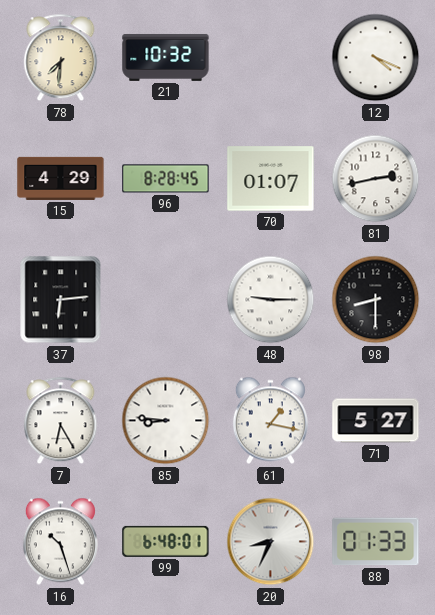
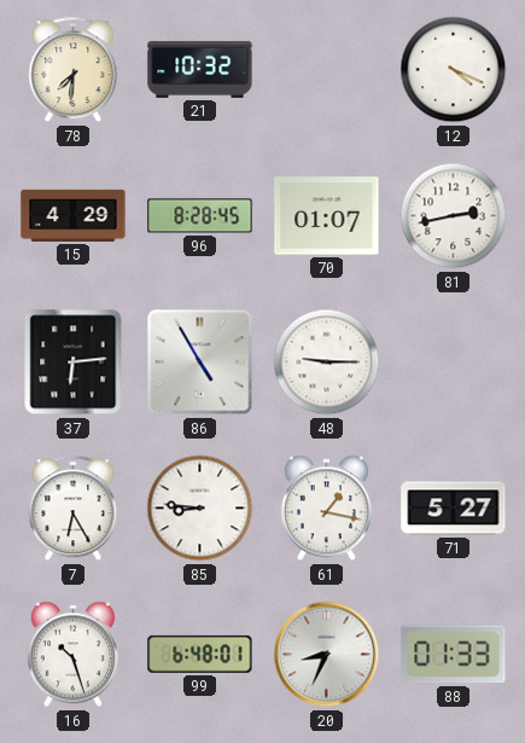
86: none -> 4:55 (200, 362)
98: 8:30 -> none (376, 300)
